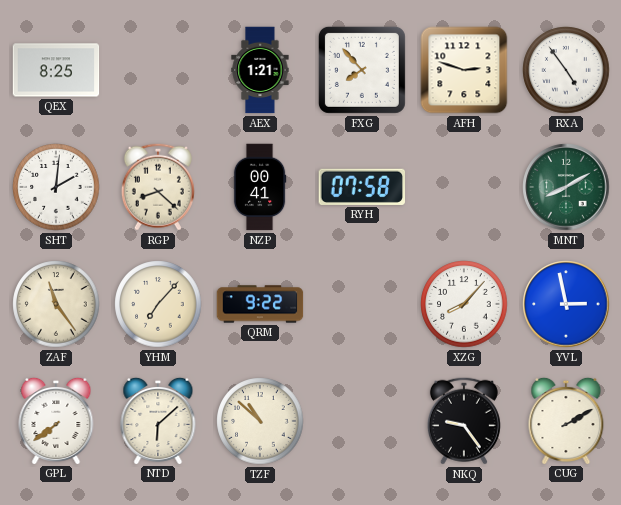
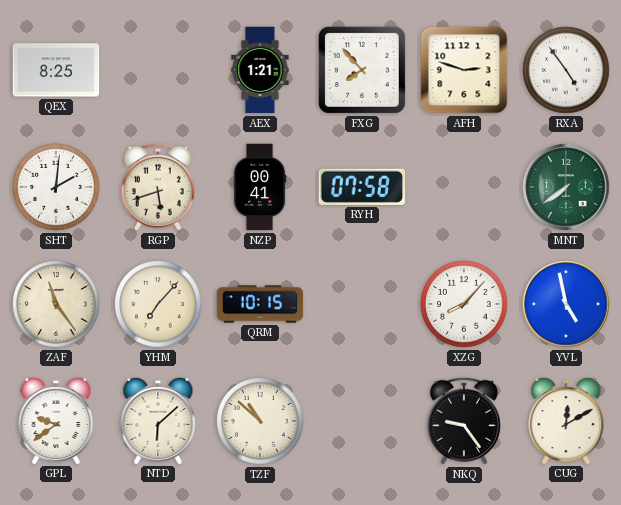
RGP: 8:22 -> 5:42 (158, 187)
MNT: 8:10 -> 7:39 (566, 187)
QRM: 9:22 -> 10:15 (260, 304)
YVL: 2:58 -> 4:58 (566, 304)
GPL: 7:39 -> 9:39 (56, 420)
CUG: 2:10 -> 12:10 (566, 420)
